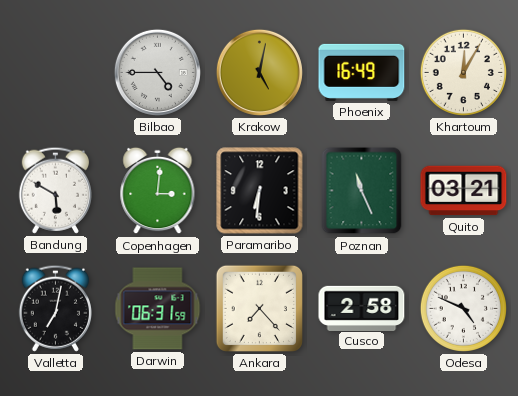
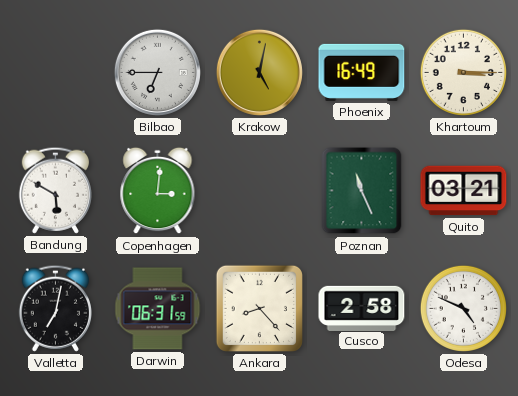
Bilbao: 4:45 -> 6:45 (157, 72)
Khartoum: 12:05 -> 3:15 (463, 72)
Paramaribo: 6:31 -> none (260, 191)
Ankara: 7:23 -> 8:23 (259, 308)
